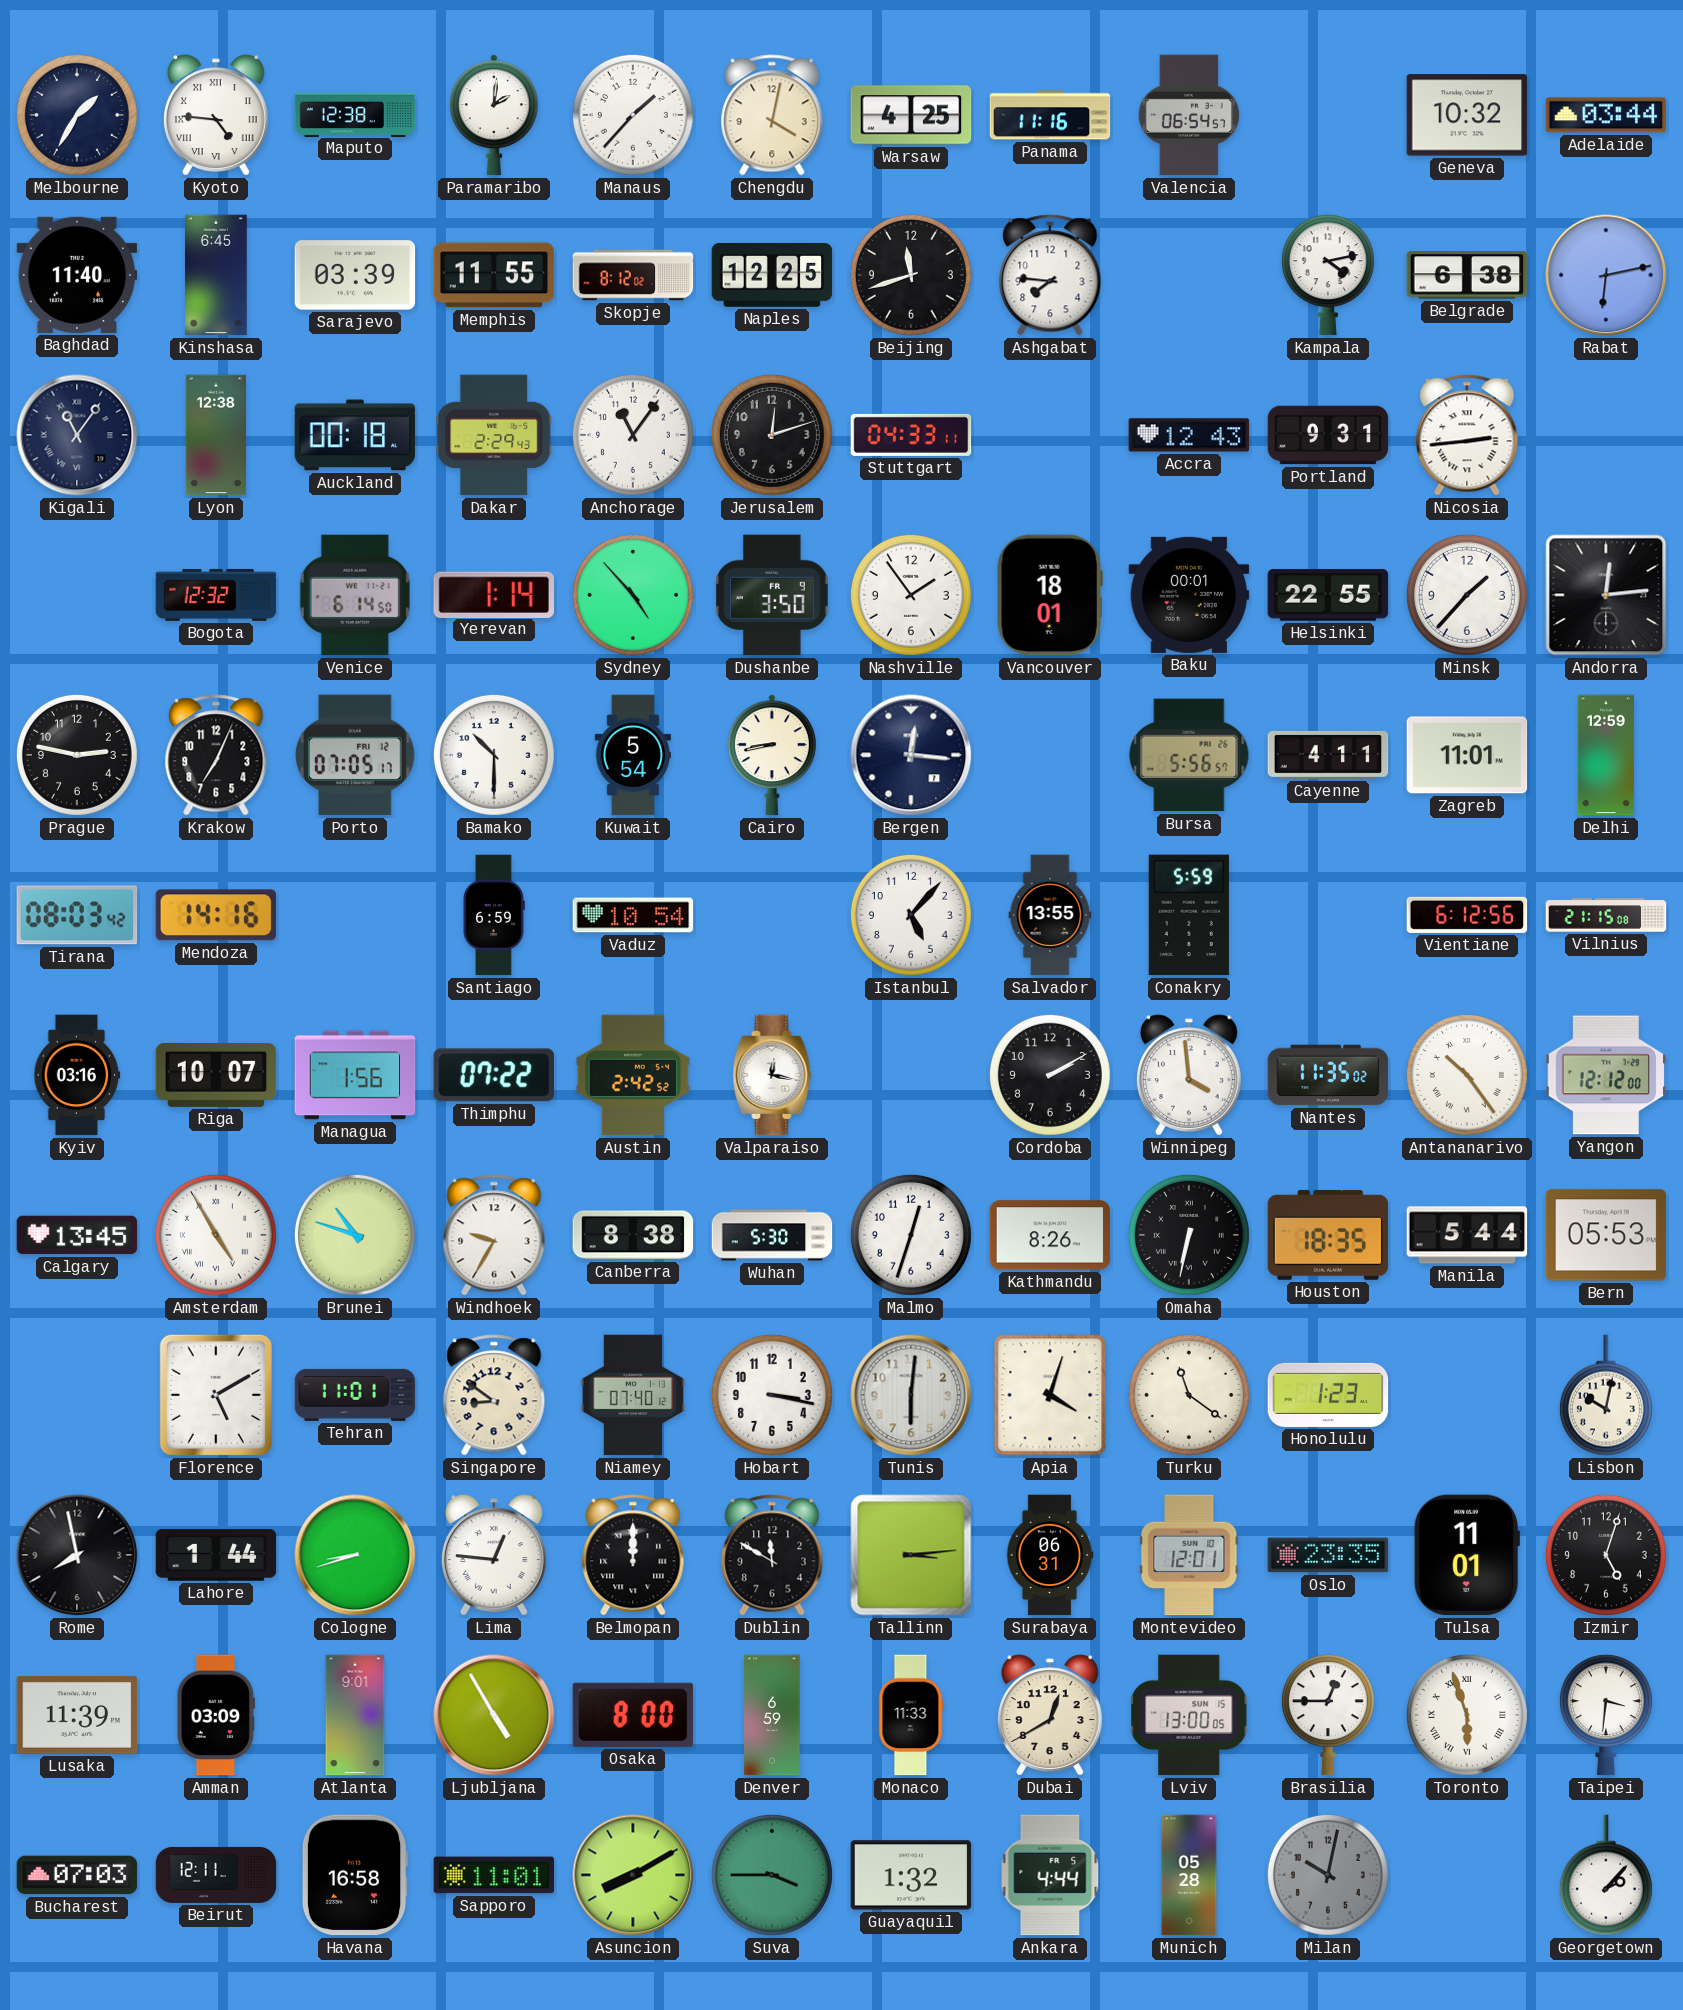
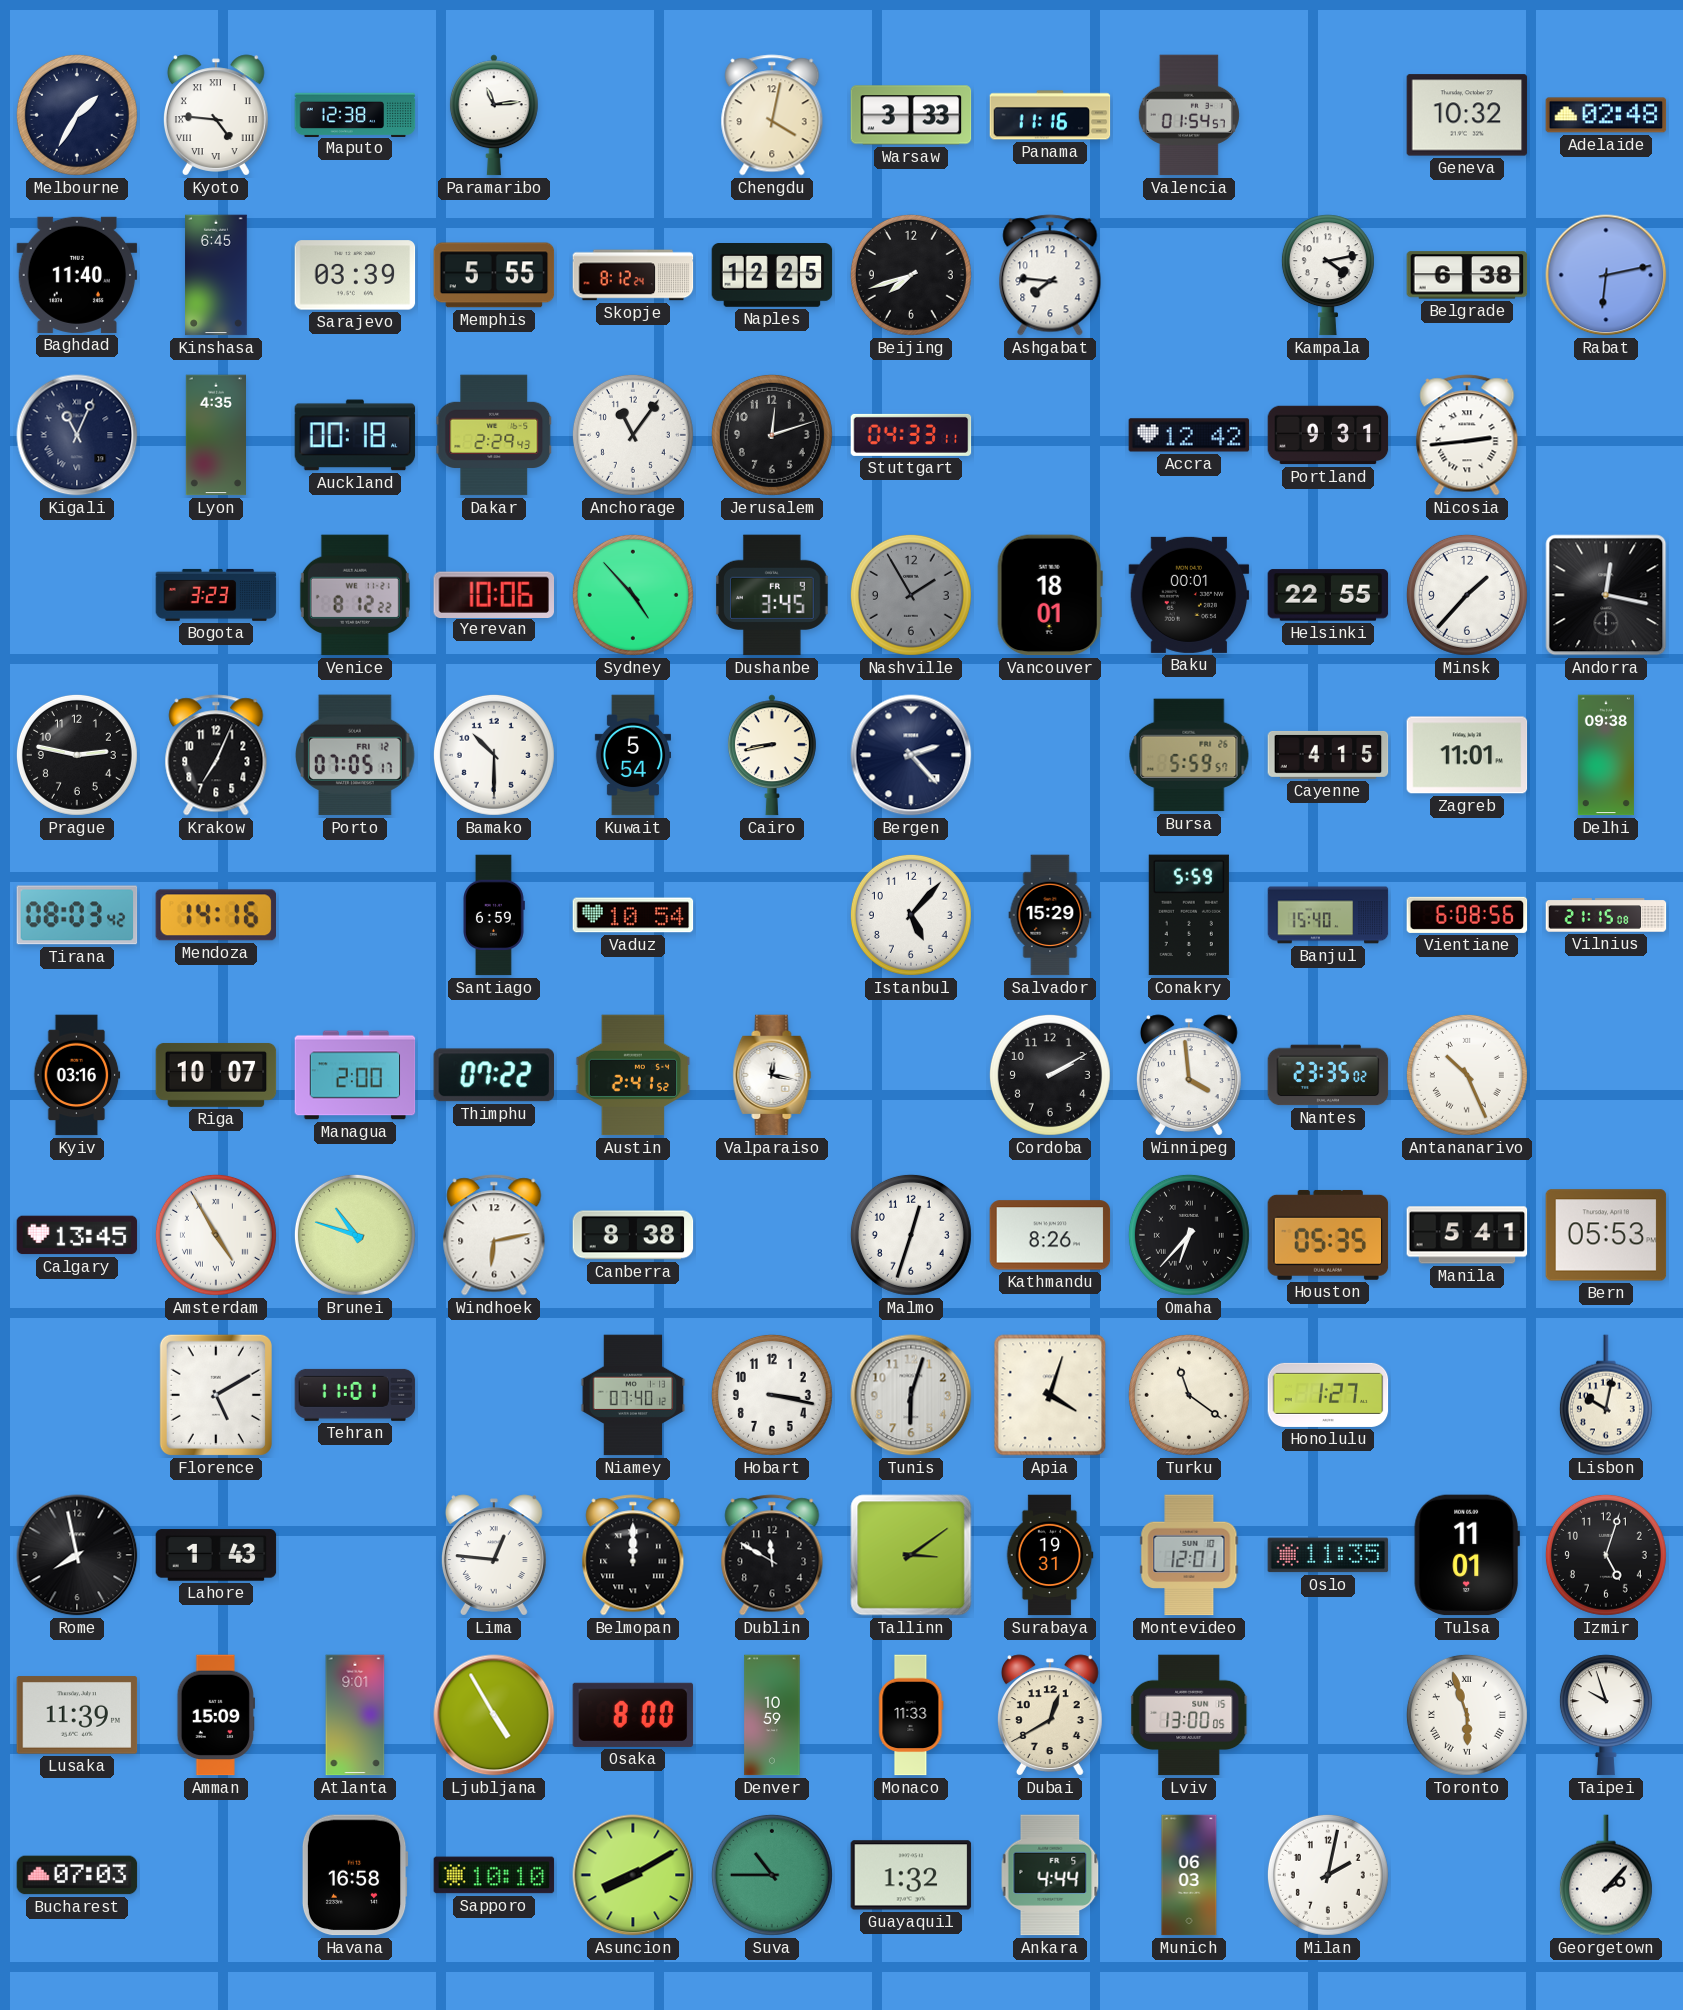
Paramaribo: 2:01 -> 11:14 (494, 115)
Manaus: 1:37 -> none (633, 115)
Warsaw: 4:25 -> 3:33 (911, 115)
Valencia: 06:54 -> 01:54 (1189, 115)
Adelaide: 03:44 -> 02:48 (1606, 115)
Memphis: 11:55 -> 5:55 (494, 275)
Skopje: 8:12:02 -> 8:12:24 (633, 275)
Beijing: 11:42 -> 7:42 (911, 275)
Kigali: 11:06 -> 11:04 (77, 435)
Lyon: 12:38 -> 4:35 (215, 435)
Accra: 12:43 -> 12:42 (1189, 435)
Bogota: 12:32 -> 3:23 (216, 595)
Venice: 6:14 -> 8:12 (355, 595)
Yerevan: 1:14 -> 10:06 (493, 594)
Dushanbe: 3:50 -> 3:45 (772, 595)
Nashville: 1:54 -> 1:55 (911, 595)
Nashville dial: white -> grey (911, 595)
Andorra: 12:14 -> 12:17 (1606, 595)
Bergen: 12:16 -> 2:23 (911, 755)
Bursa: 5:56 -> 5:59 (1189, 755)
Cayenne: 4:11 -> 4:15 (1328, 755)
Delhi: 12:59 -> 09:38 (1606, 755)
Salvador: 13:55 -> 15:29 (1050, 915)
Banjul: none -> 15:40 (1328, 915)
Vientiane: 6:12 -> 6:08 (1467, 915)
Managua: 1:56 -> 2:00 (355, 1075)
Austin: 2:42 -> 2:41 (633, 1075)
Nantes: 11:35 -> 23:35 (1328, 1075)
Antananarivo: 10:24 -> 10:26 (1467, 1075)
Yangon: 12:12 -> none (1606, 1075)
Windhoek: 9:35 -> 6:13 (494, 1235)
Wuhan: 5:30 -> none (772, 1235)
Omaha: 6:32 -> 6:37 (1189, 1235)
Houston: 18:35 -> 05:35 (1328, 1235)
Manila: 5:44 -> 5:41 (1467, 1235)
Singapore: 8:51 -> none (494, 1395)
Tunis: 6:01 -> 6:03 (911, 1395)
Honolulu: 1:23 -> 1:27 (1328, 1395)
Lahore: 1:44 -> 1:43 (216, 1555)
Cologne: 8:42 -> none (355, 1555)
Tallinn: 3:14 -> 3:09 (911, 1555)
Surabaya: 06:31 -> 19:31 (1050, 1555)
Oslo: 23:35 -> 11:35 (1328, 1555)
Amman: 03:09 -> 15:09 (215, 1715)
Denver: 6:59 -> 10:59 (772, 1715)
Brasilia: 12:45 -> none (1328, 1715)
Taipei: 3:31 -> 9:57 (1606, 1715)
Beirut: 12:11 -> none (216, 1875)
Sapporo: 11:01 -> 10:10 (494, 1875)
Suva: 3:45 -> 10:45 (772, 1875)
Munich: 05:28 -> 06:03 (1189, 1875)
Milan: 10:02 -> 2:02 (1328, 1875)
Milan dial: grey -> white (1328, 1875)
